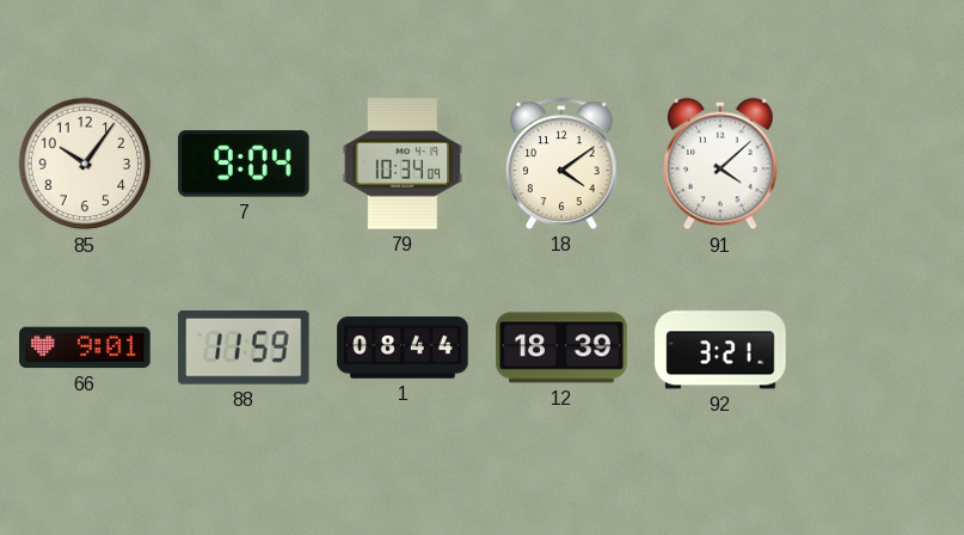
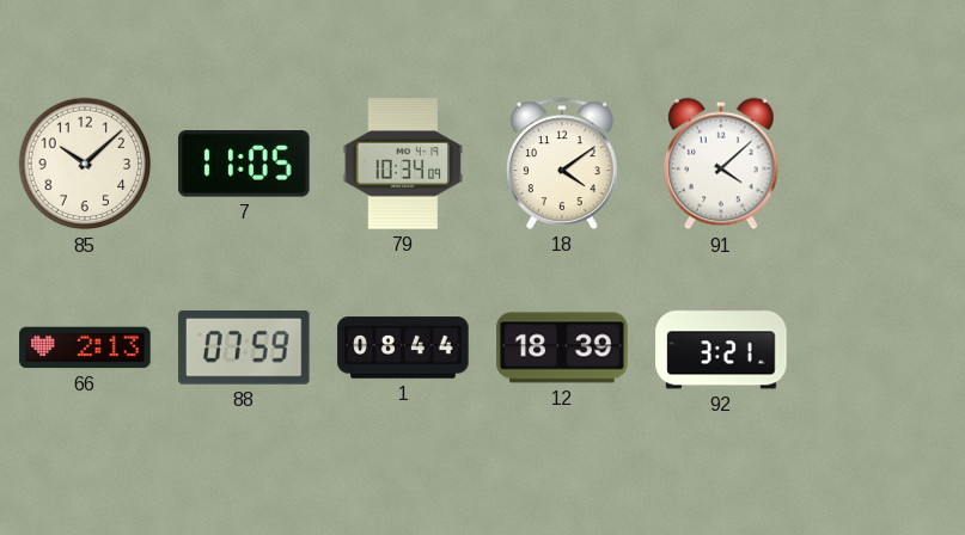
85: 10:06 -> 10:08 (85, 164)
7: 9:04 -> 11:05 (244, 164)
66: 9:01 -> 2:13 (85, 348)
88: 11:59 -> 07:59 (245, 348)
